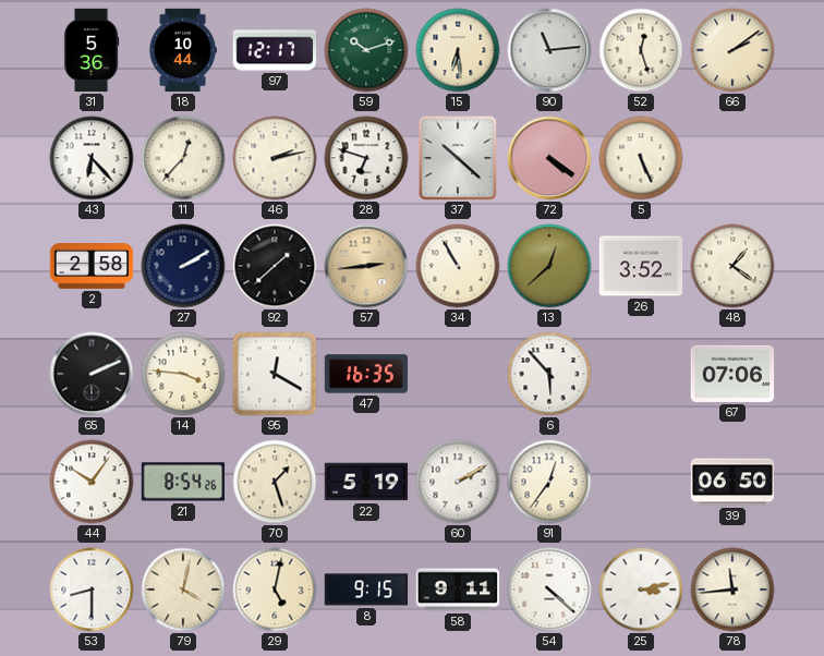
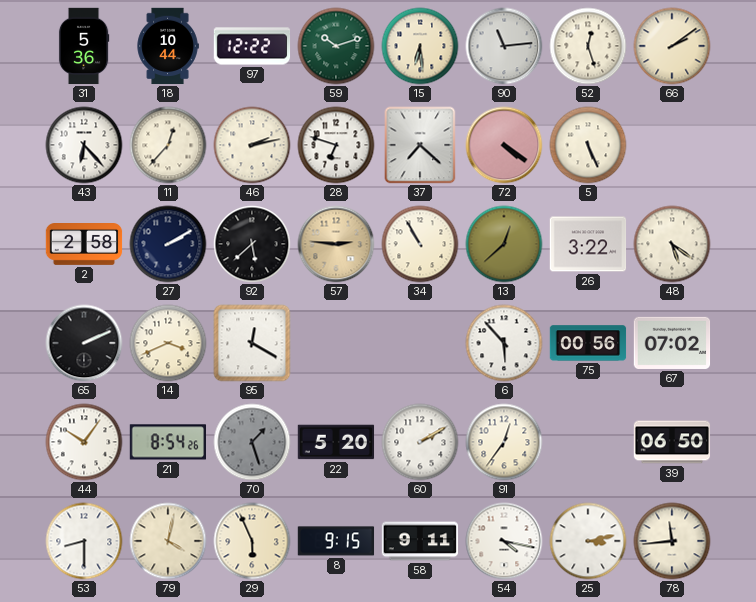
97: 12:17 -> 12:22 (252, 46)
37: 10:22 -> 7:22 (420, 145)
92: 1:38 -> 5:38 (252, 244)
57: 2:44 -> 2:46 (336, 244)
26: 3:52 -> 3:22 (588, 244)
48: 1:21 -> 5:21 (672, 244)
14: 3:46 -> 3:41 (168, 343)
47: 16:35 -> none (366, 374)
75: none -> 00:56 (588, 343)
67: 07:06 -> 07:02 (672, 343)
70 dial: cream -> grey (252, 442)
22: 5:19 -> 5:20 (336, 442)
29: 5:02 -> 5:56 (252, 541)
54: 4:22 -> 4:17 (504, 541)
